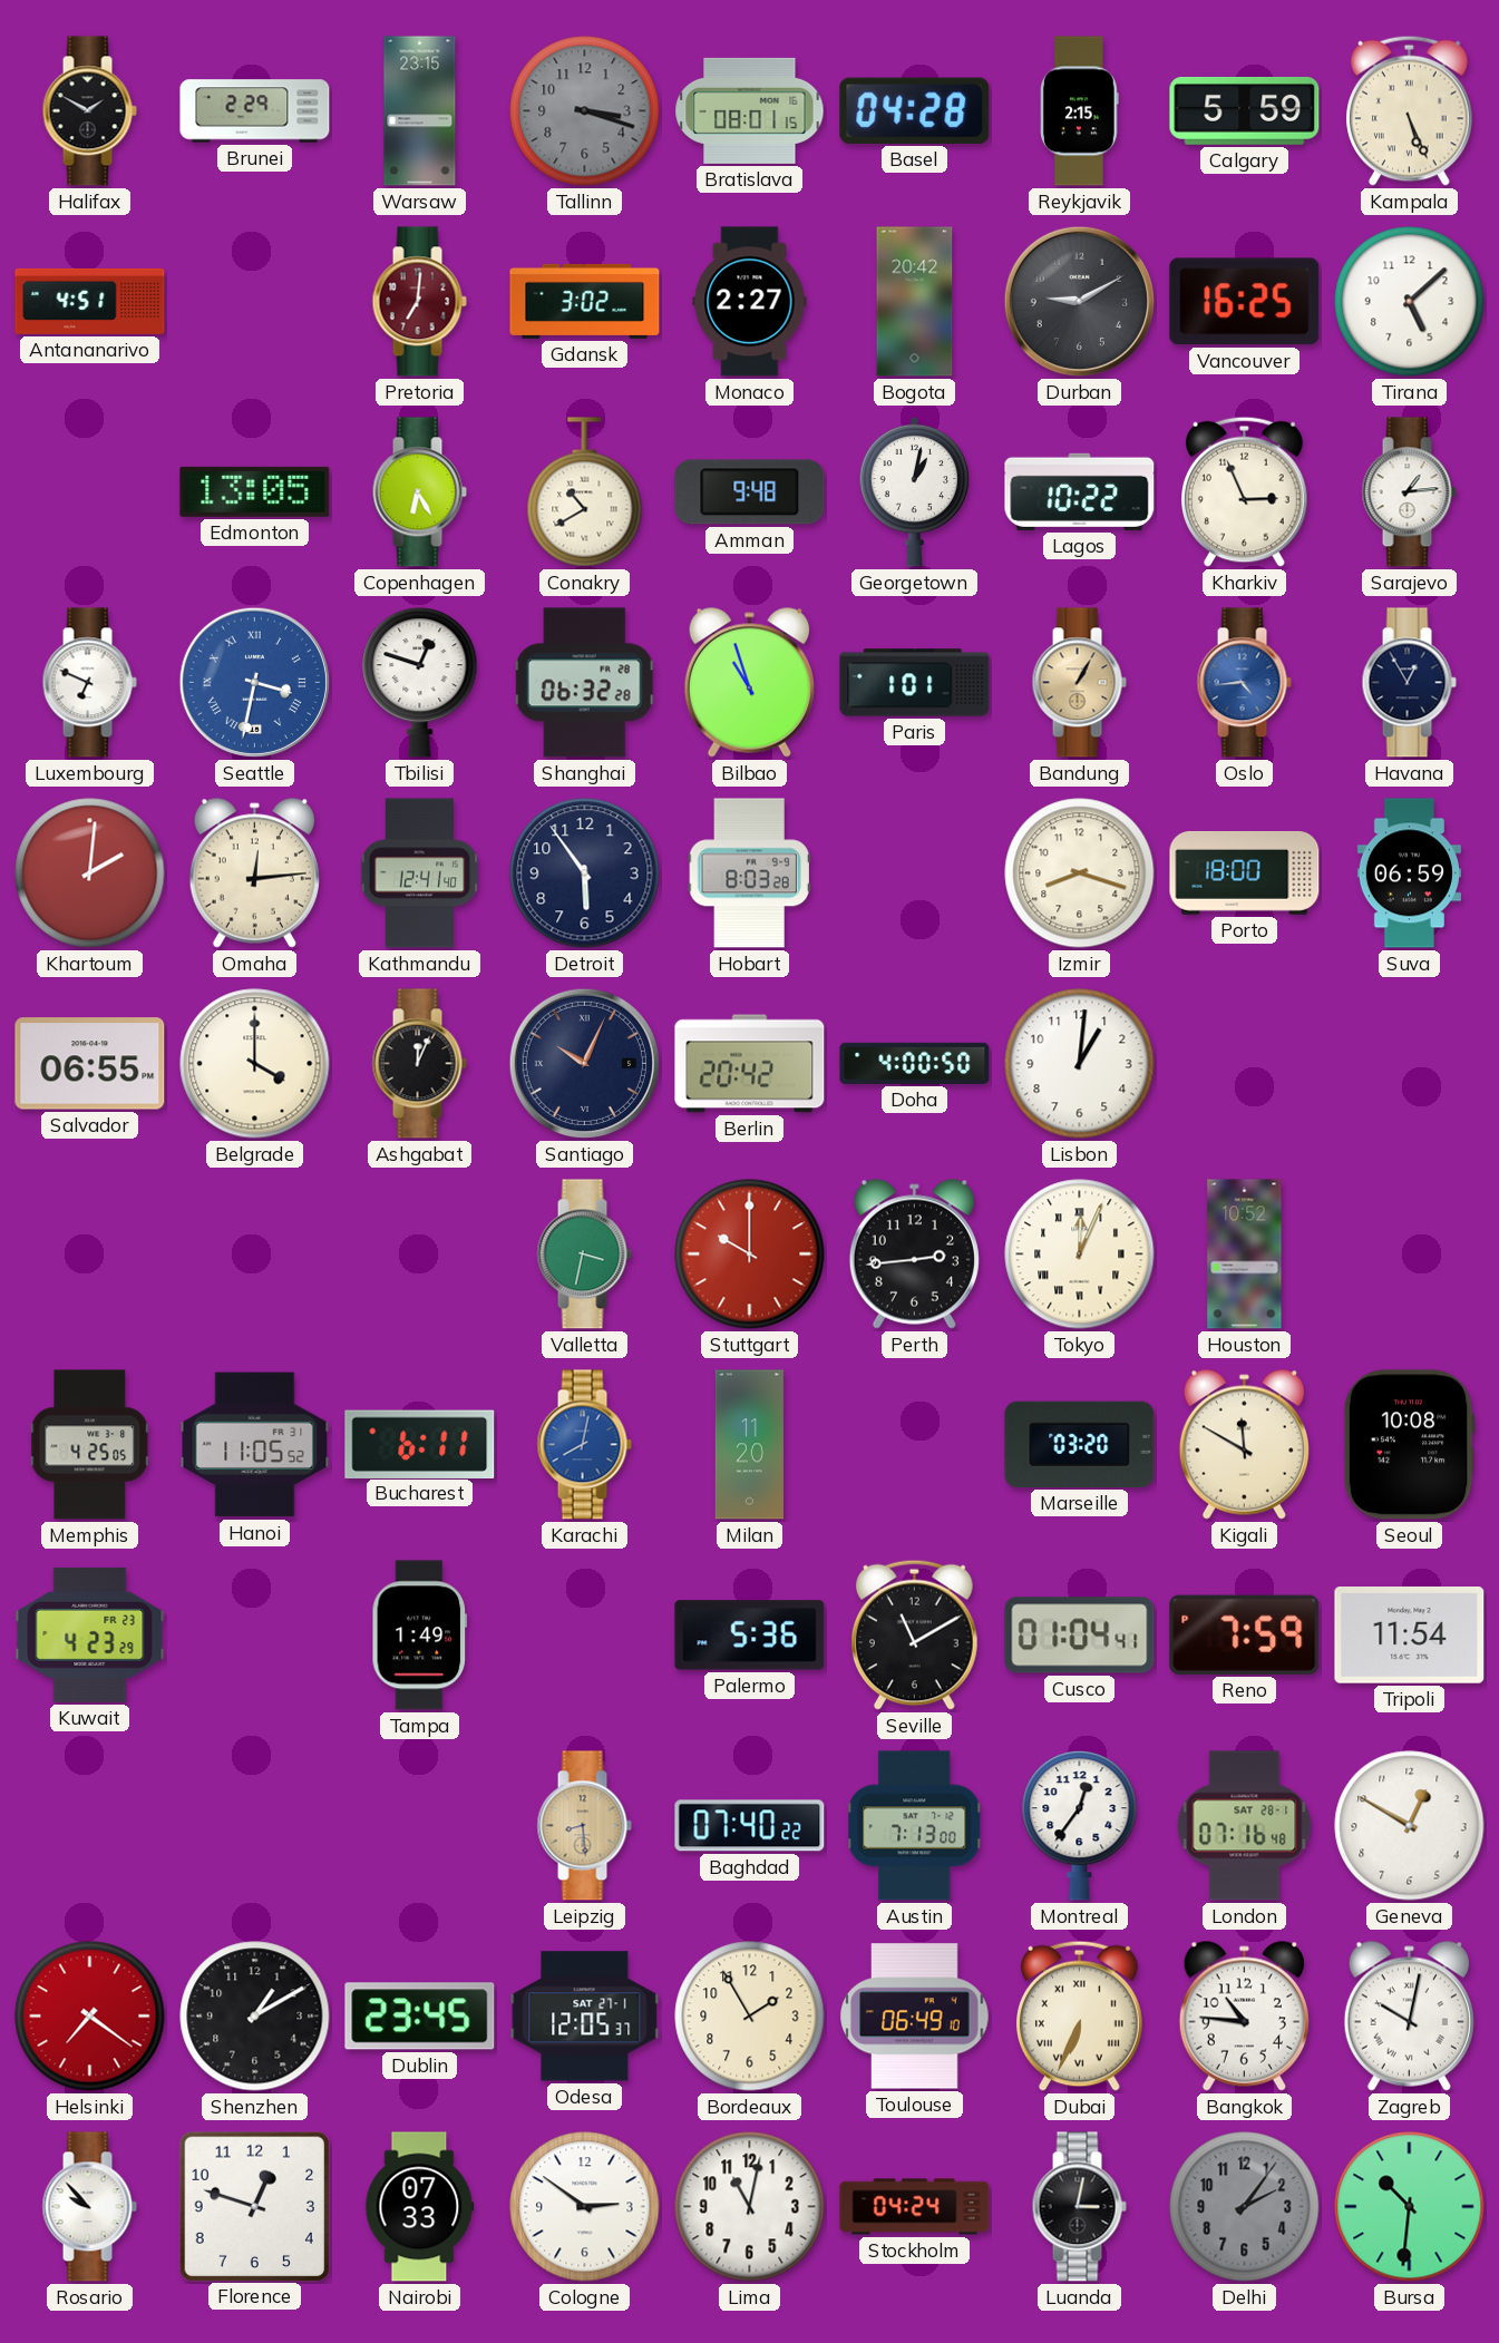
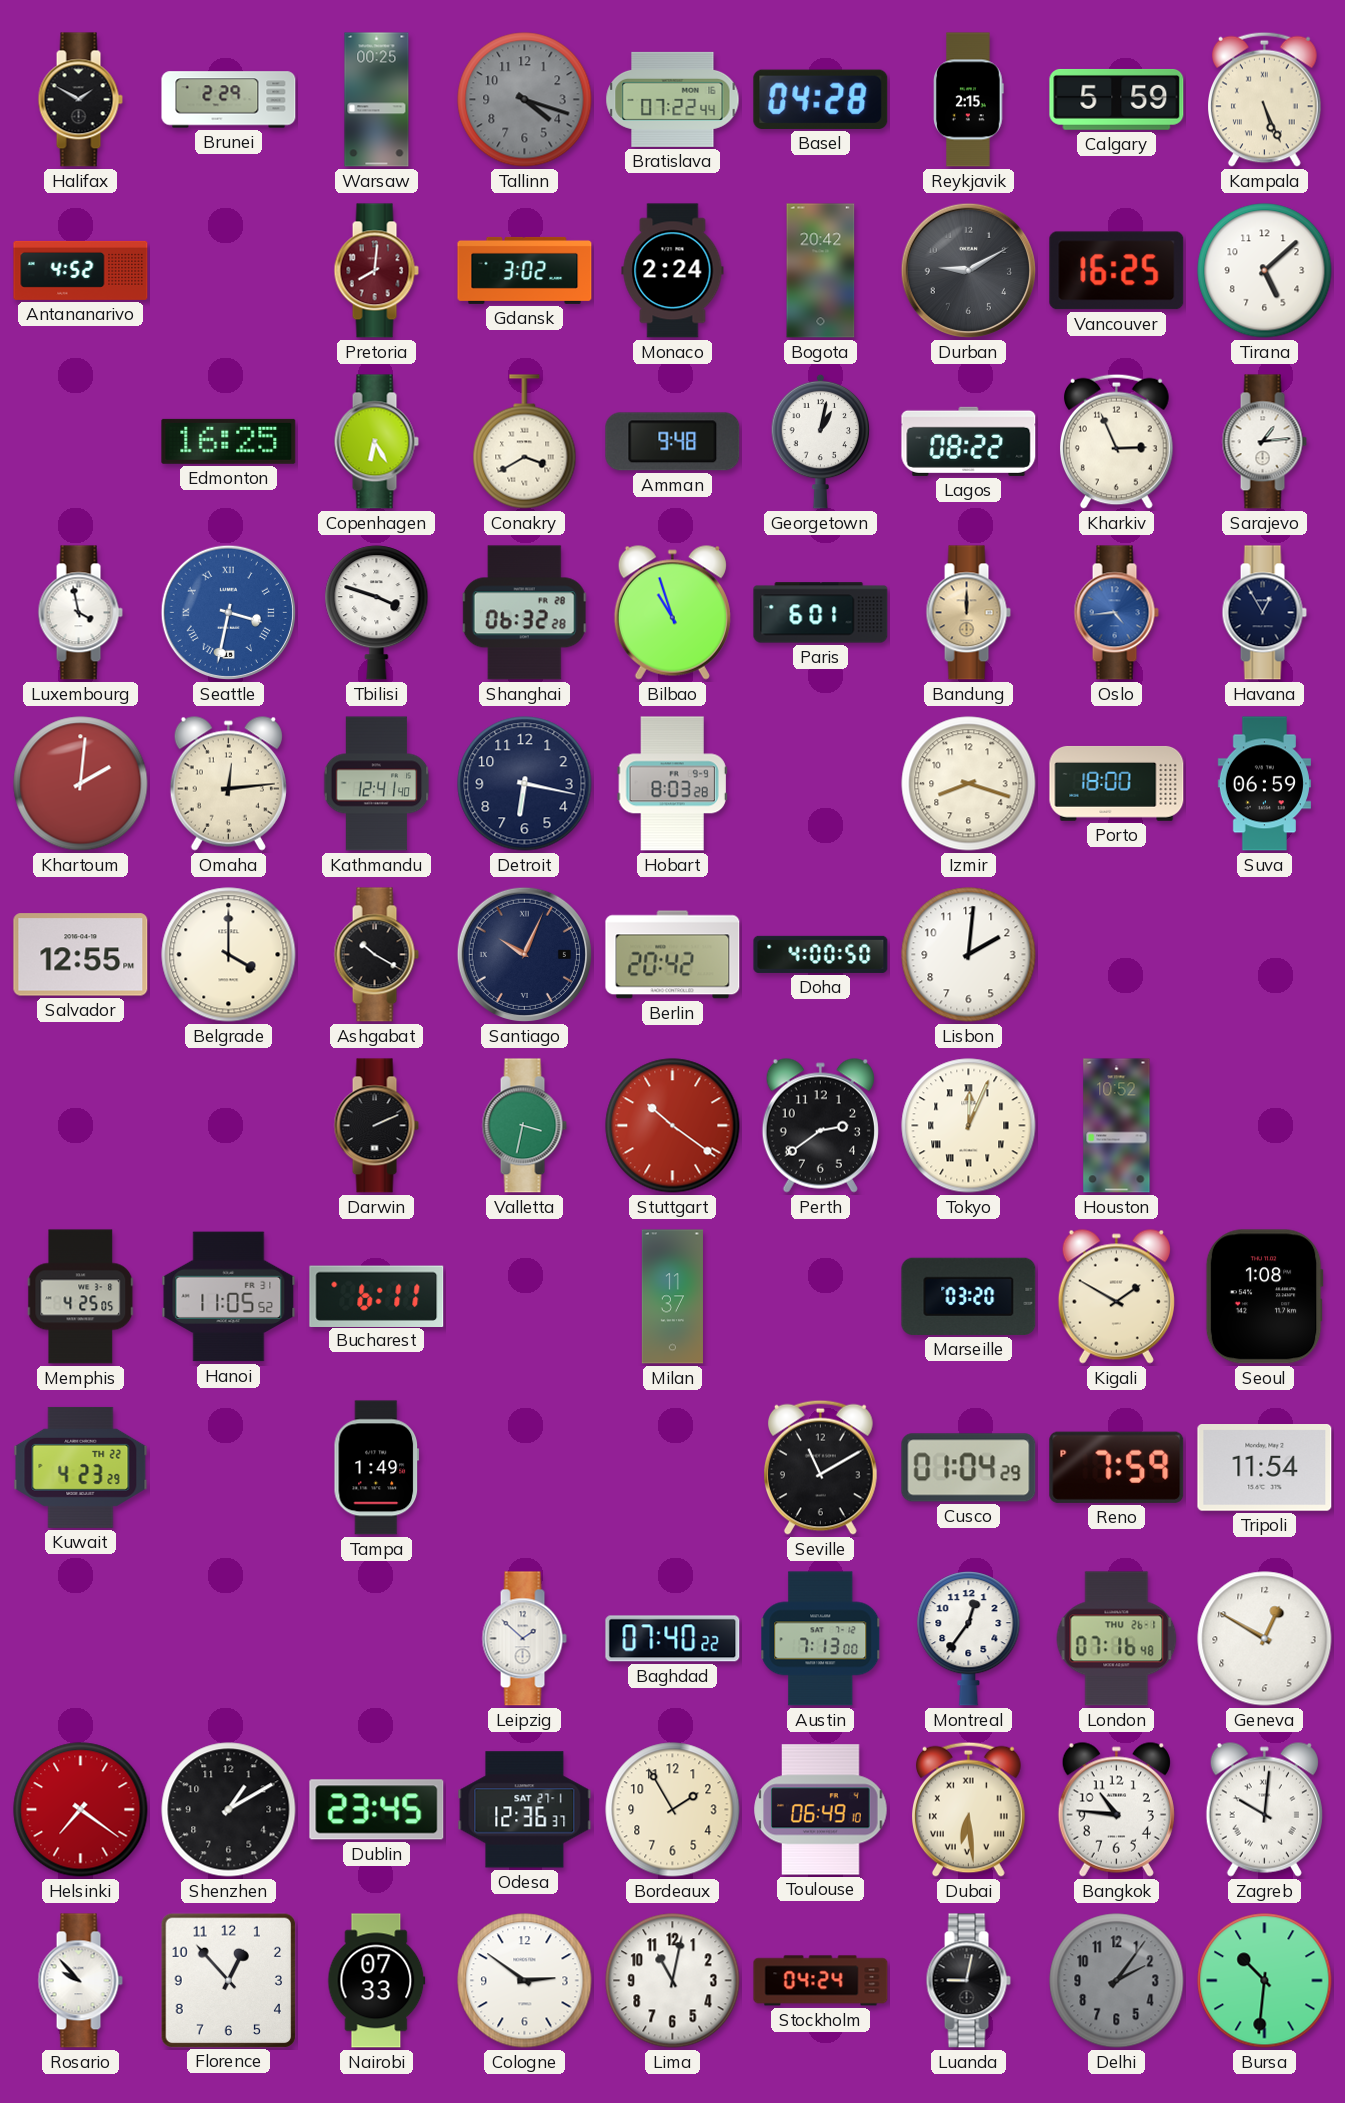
Warsaw: 23:15 -> 00:25 (377, 100)
Tallinn: 3:18 -> 4:18 (525, 100)
Bratislava: 08:01 -> 07:22 (673, 99)
Antananarivo: 4:51 -> 4:52 (81, 270)
Pretoria: 7:01 -> 8:01 (376, 271)
Monaco: 2:27 -> 2:24 (673, 271)
Edmonton: 13:05 -> 16:25 (229, 441)
Conakry: 10:40 -> 3:40 (525, 442)
Lagos: 10:22 -> 08:22 (969, 441)
Luxembourg: 6:49 -> 3:58 (80, 613)
Tbilisi: 12:48 -> 3:48 (377, 613)
Paris: 1:01 -> 6:01 (821, 613)
Bandung: 1:05 -> 12:00 (968, 613)
Detroit: 5:54 -> 6:17 (525, 784)
Salvador: 06:55 -> 12:55 (81, 955)
Ashgabat: 12:04 -> 10:20 (376, 955)
Lisbon: 1:01 -> 2:01 (969, 955)
Darwin: none -> 2:11 (376, 1126)
Stuttgart: 10:00 -> 10:21 (673, 1126)
Perth: 2:44 -> 2:39 (820, 1125)
Karachi: 8:02 -> none (584, 1445)
Milan: 11:20 -> 11:37 (672, 1297)
Kigali: 11:50 -> 1:50 (1116, 1296)
Seoul: 10:08 -> 1:08 (1264, 1297)
Kuwait date: FR 23 -> TH 22 (81, 1467)
Palermo: 5:36 -> none (750, 1636)
Cusco: 01:04:41 -> 01:04:29 (969, 1468)
Leipzig: 8:29 -> 1:52 (524, 1639)
Leipzig dial: champagne -> white (524, 1639)
London date: SAT 28-1 -> THU 26-1 (1117, 1639)
Odesa: 12:05 -> 12:36 (525, 1810)
Dubai: 6:34 -> 6:29 (969, 1809)
Zagreb: 10:02 -> 10:01 (1264, 1809)
Florence: 12:48 -> 12:53 (228, 1980)
Luanda: 3:02 -> 9:02 (968, 1981)
